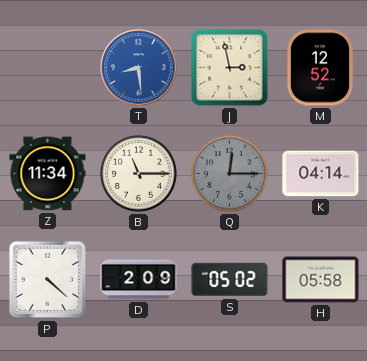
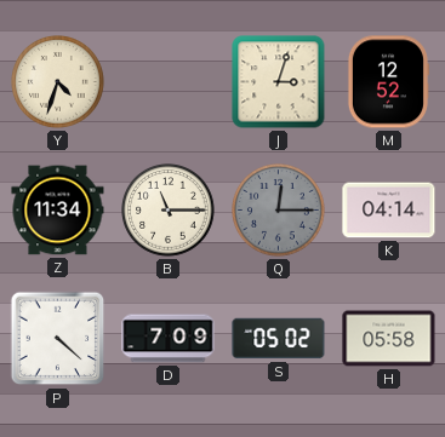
Y: none -> 4:33 (58, 82)
T: 8:29 -> none (139, 68)
J: 2:58 -> 3:03 (279, 82)
D: 2:09 -> 7:09 (169, 339)
